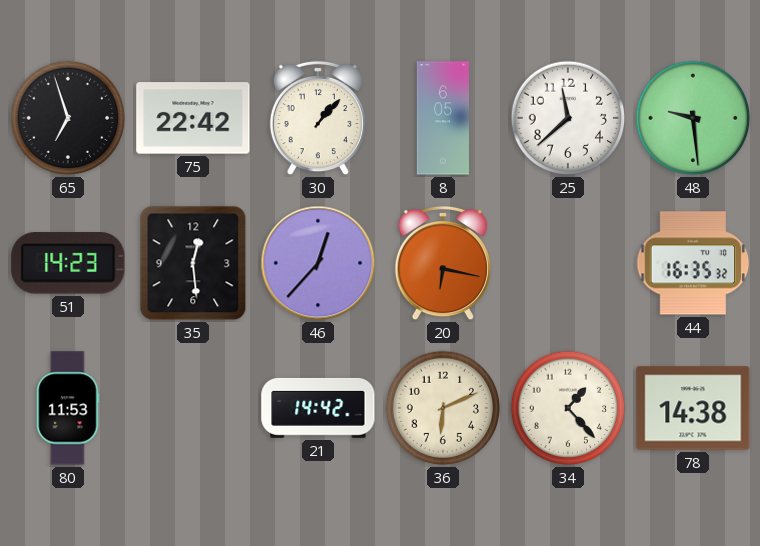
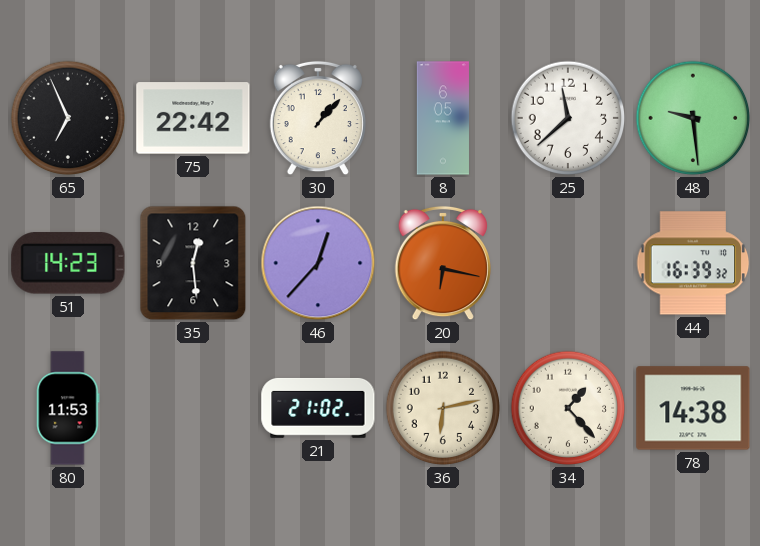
65: 6:57 -> 6:56 (68, 118)
44: 16:35 -> 16:39 (693, 263)
21: 14:42 -> 21:02 (318, 408)
36: 6:11 -> 6:13 (443, 408)
